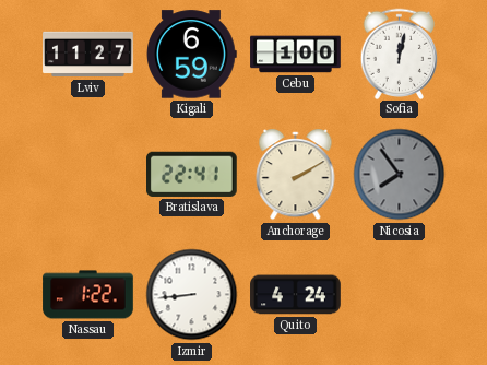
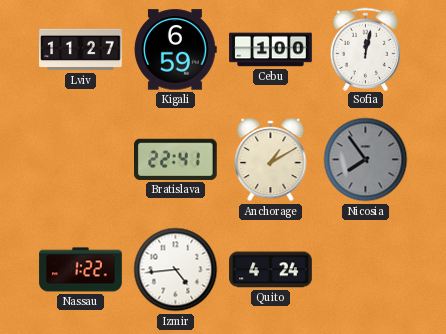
Anchorage: 2:10 -> 1:10 (271, 160)
Izmir: 8:44 -> 4:44 (176, 270)
